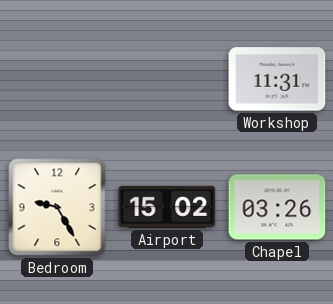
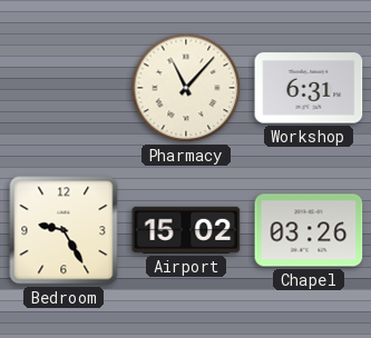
Pharmacy: none -> 11:07 (186, 88)
Workshop: 11:31 -> 6:31 (309, 88)
